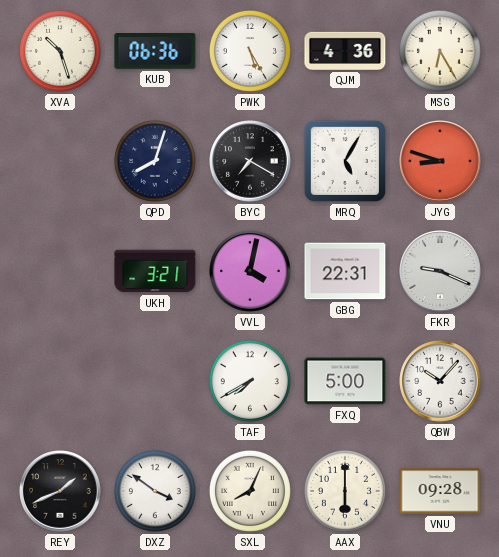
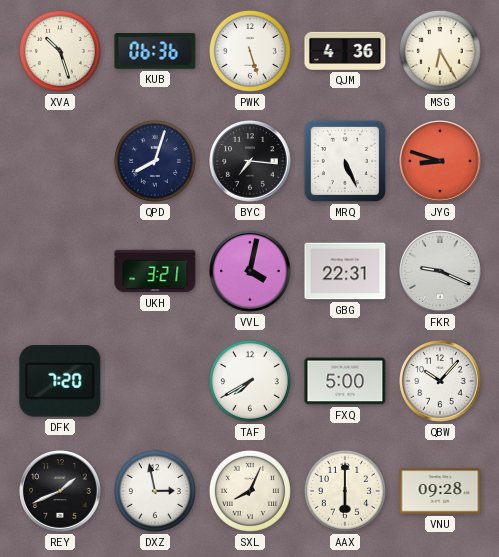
PWK: 5:25 -> 5:27 (250, 51)
BYC: 7:20 -> 7:16 (250, 161)
MRQ: 5:05 -> 5:26 (345, 161)
DFK: none -> 7:20 (60, 381)
DXZ: 3:51 -> 2:58 (155, 491)
